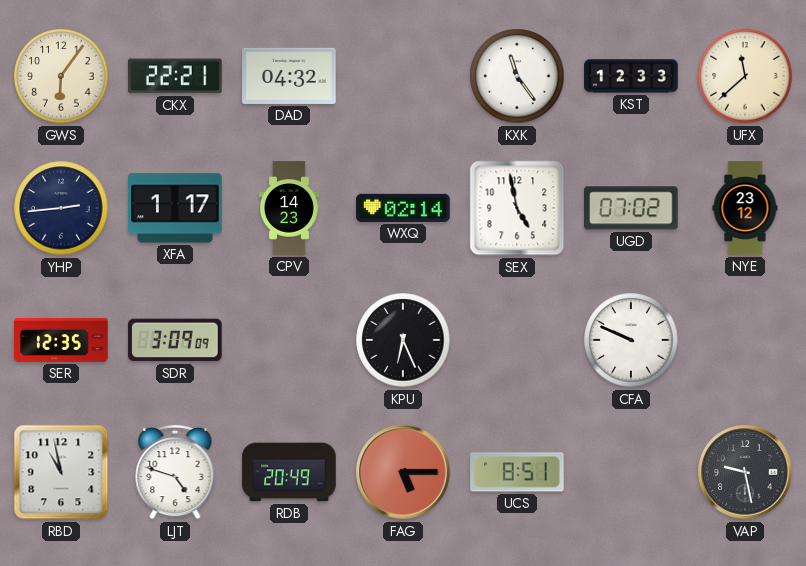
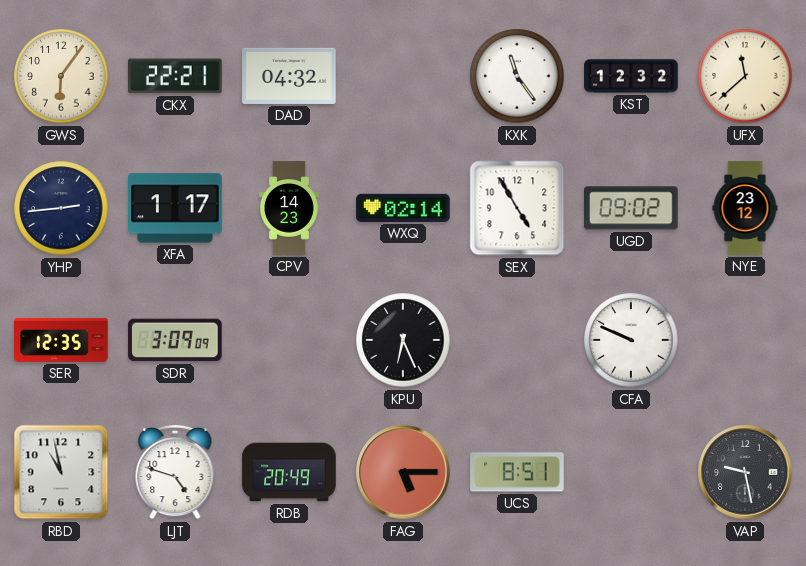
KST: 12:33 -> 12:32 (631, 76)
SEX: 4:58 -> 4:55 (517, 208)
UGD: 07:02 -> 09:02 (632, 208)
